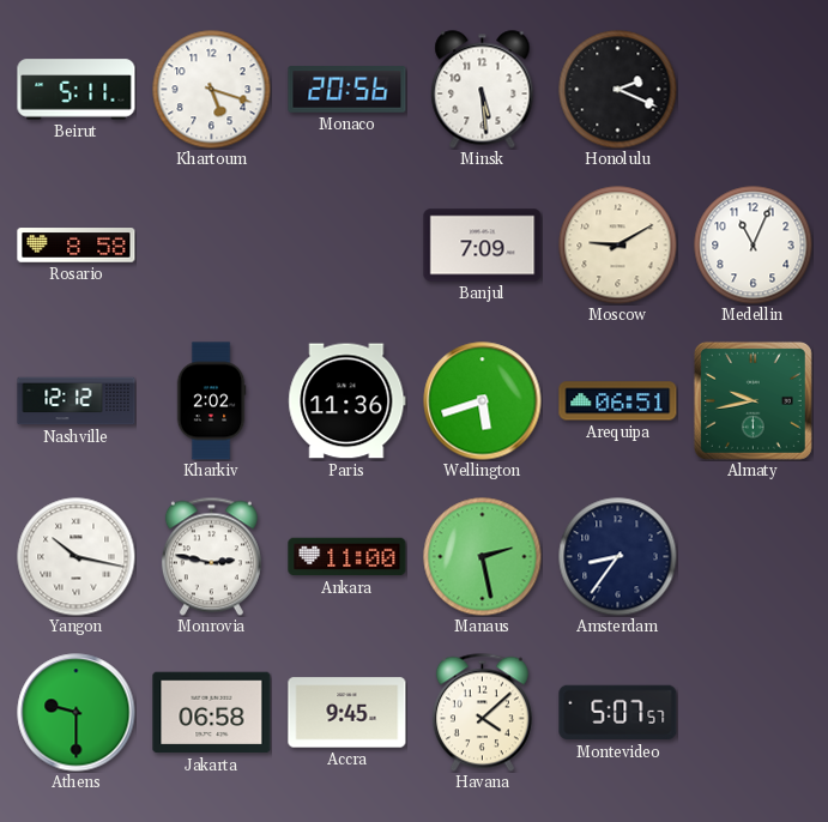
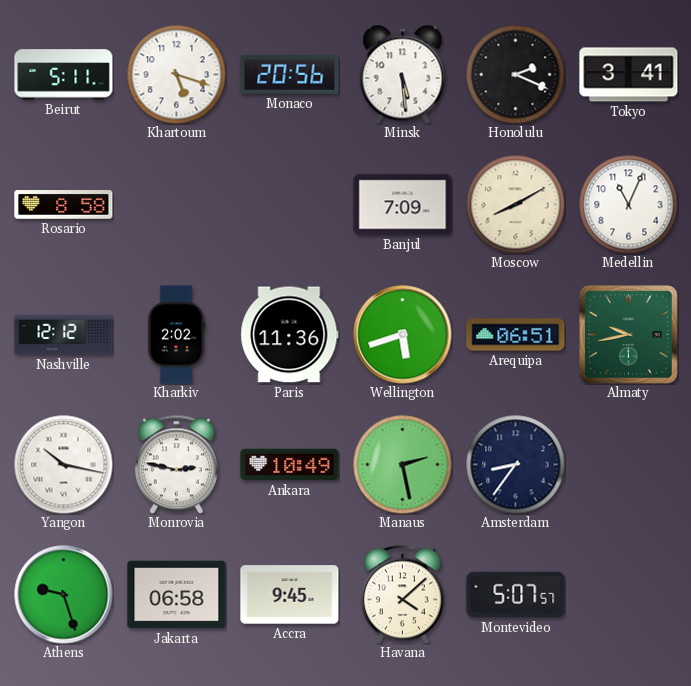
Tokyo: none -> 3:41 (629, 75)
Moscow: 9:10 -> 8:10 (516, 205)
Ankara: 11:00 -> 10:49 (290, 465)
Athens: 9:30 -> 9:27 (64, 595)
